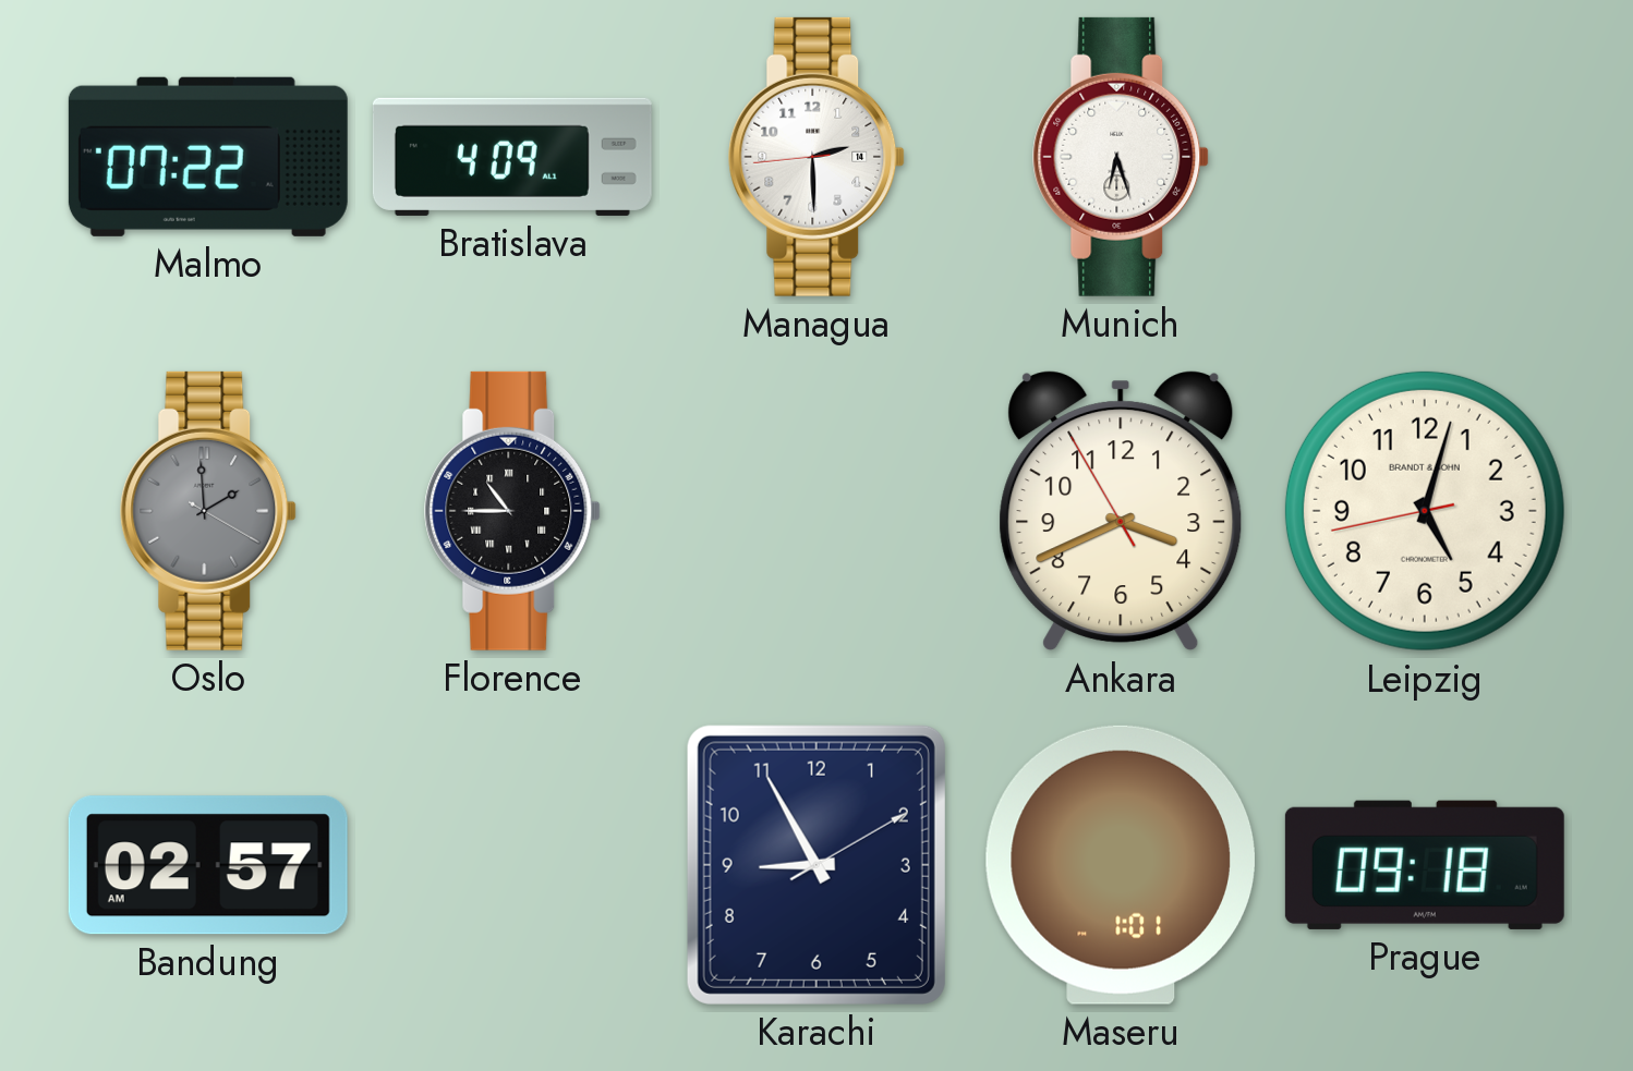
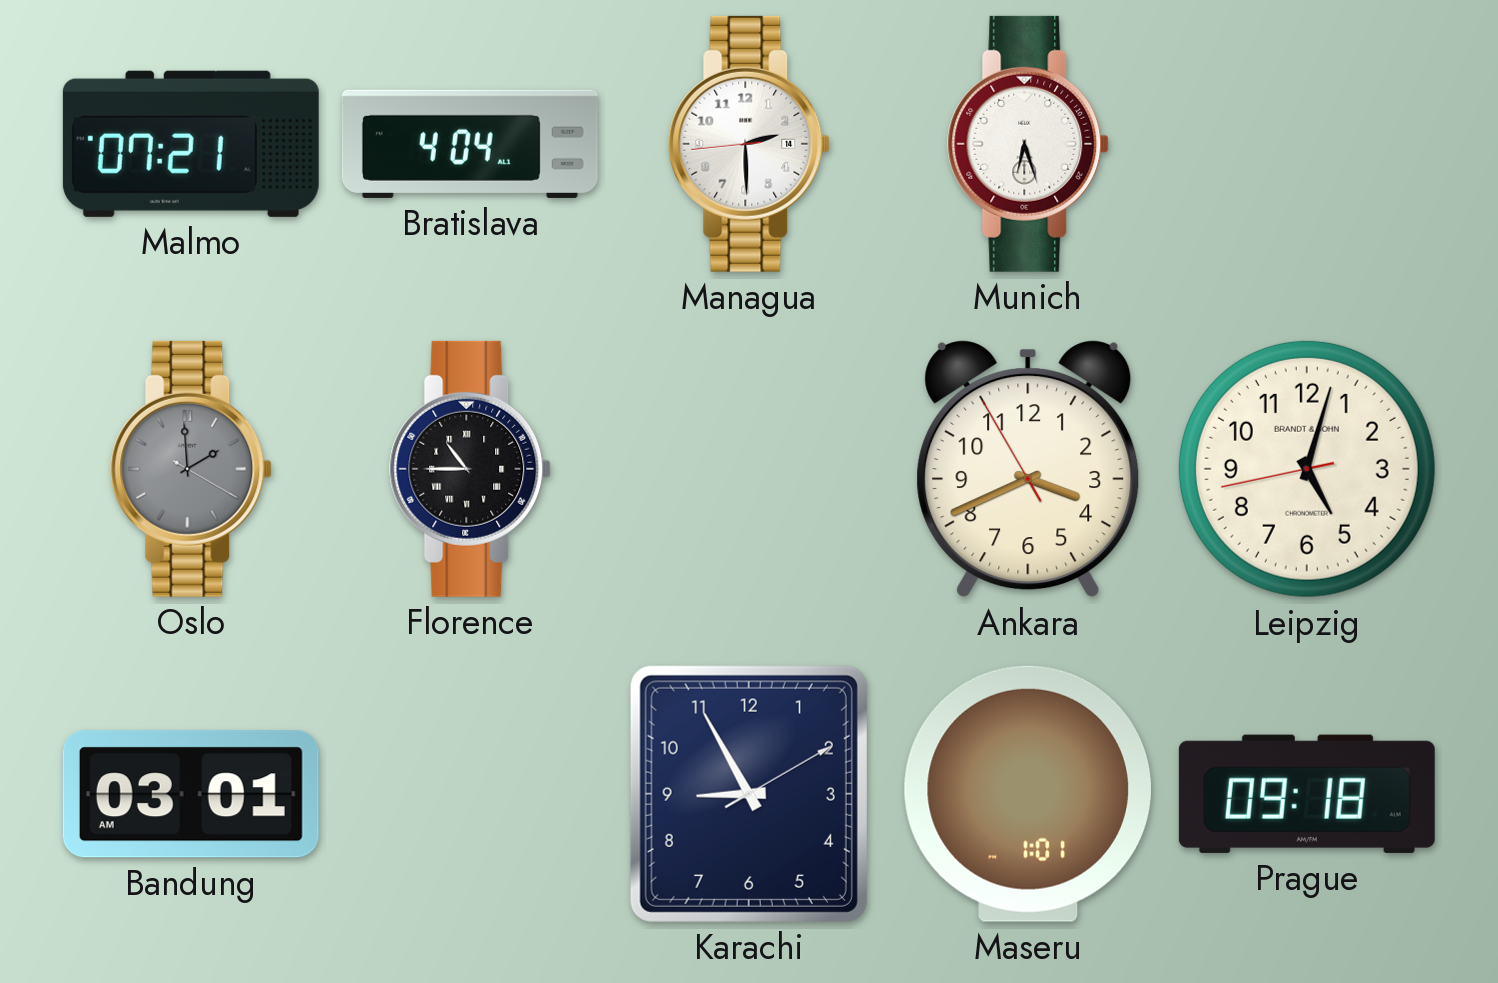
Malmo: 07:22 -> 07:21 (191, 144)
Bratislava: 4:09 -> 4:04 (470, 144)
Bandung: 02:57 -> 03:01 (191, 794)
